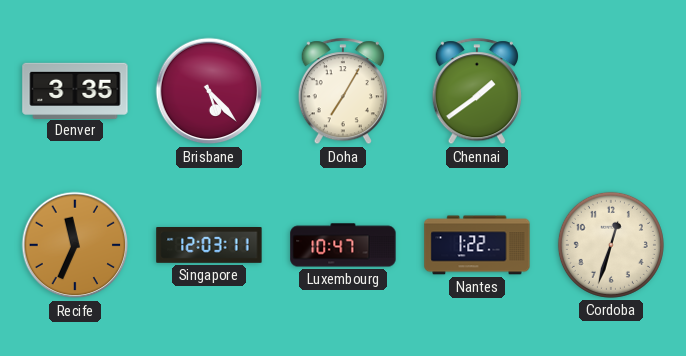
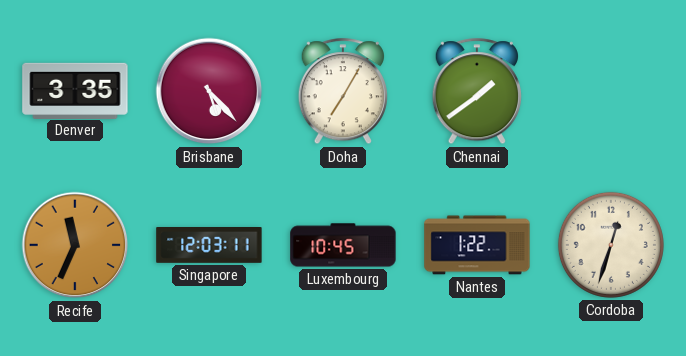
Luxembourg: 10:47 -> 10:45 (343, 245)
